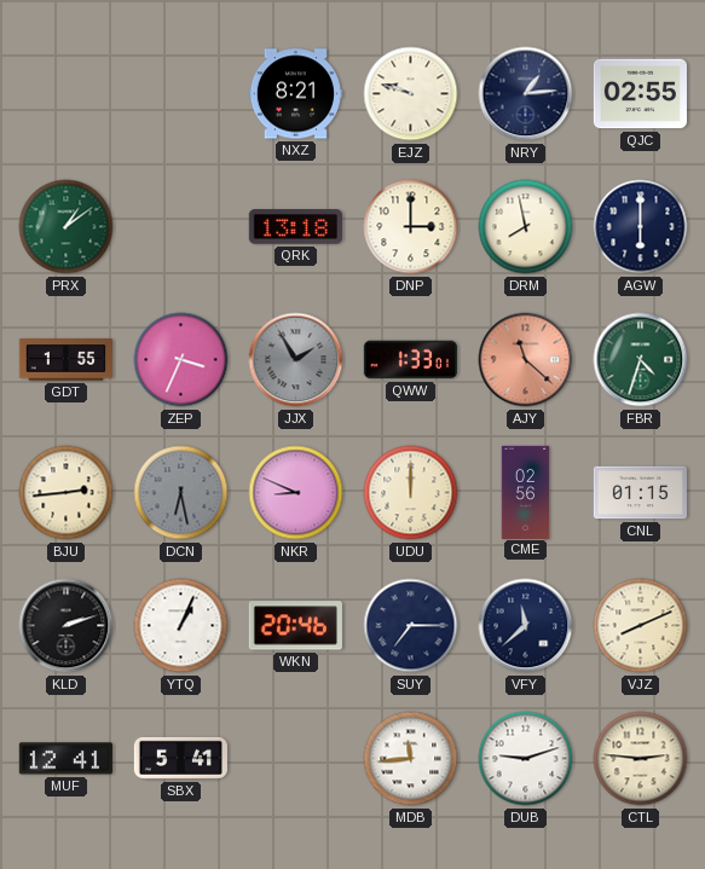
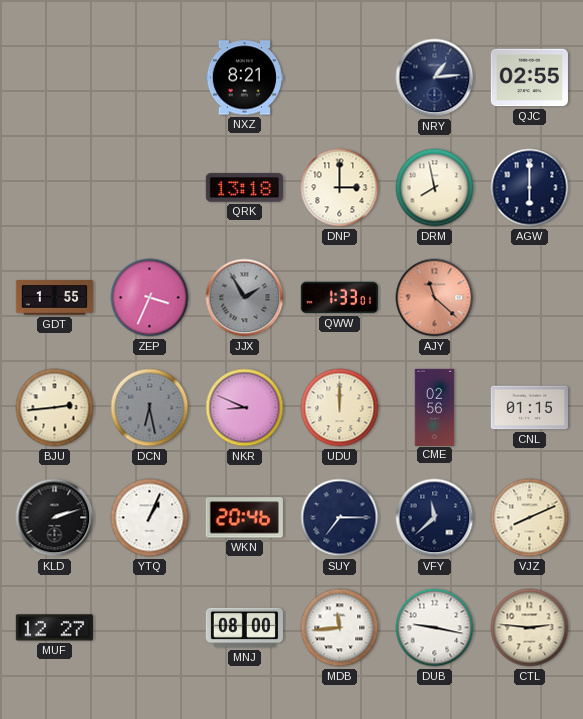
EJZ: 9:48 -> none (411, 94)
PRX: 1:09 -> none (67, 227)
FBR: 4:33 -> none (641, 360)
MUF: 12:41 -> 12:27 (54, 628)
SBX: 5:41 -> none (180, 758)
MNJ: none -> 08:00 (244, 628)
DUB: 9:12 -> 9:17 (435, 628)
